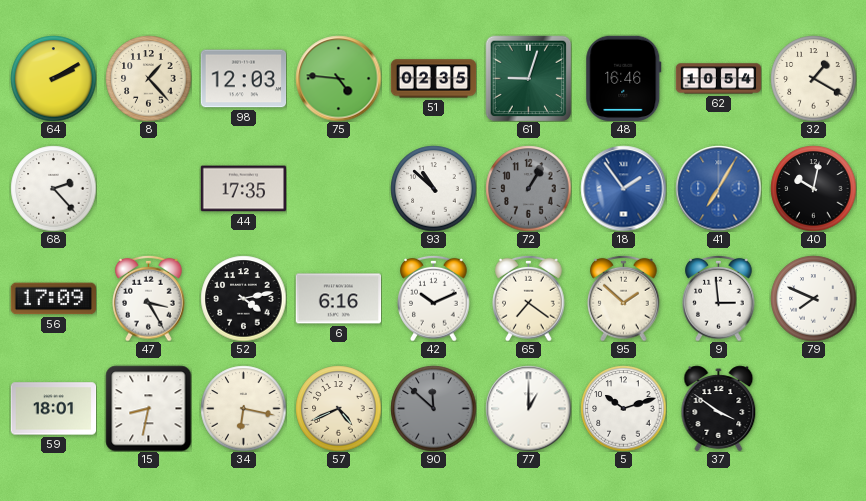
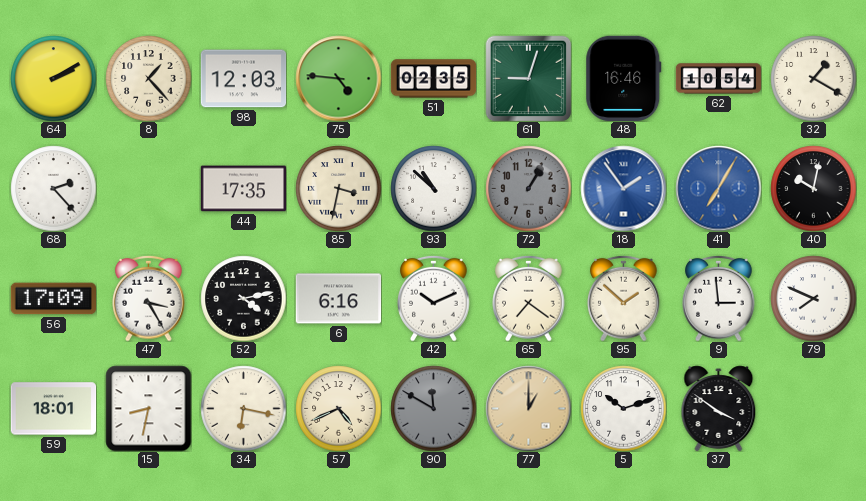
85: none -> 3:32 (338, 188)
90: 11:52 -> 11:50 (433, 408)
77 dial: white -> champagne (528, 408)
